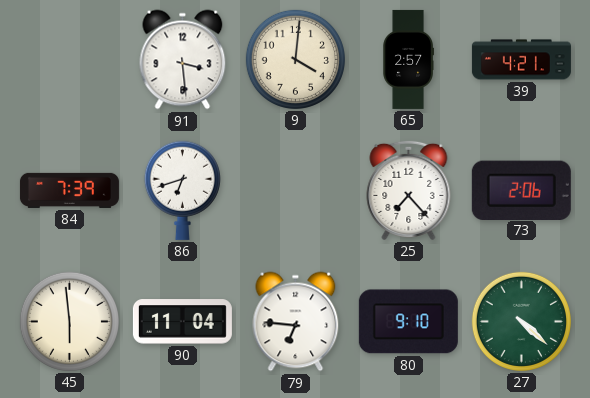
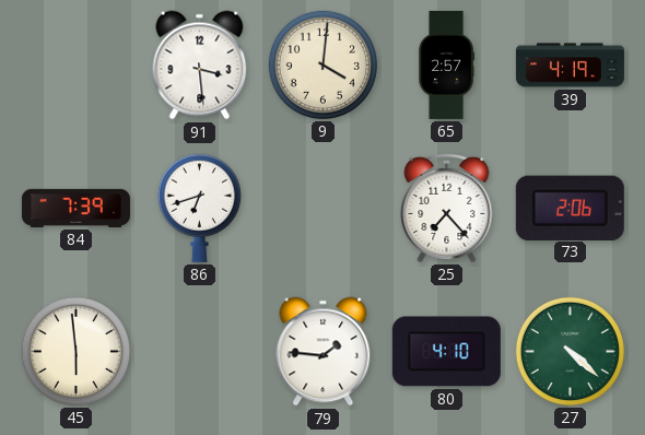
39: 4:21 -> 4:19 (570, 66)
90: 11:04 -> none (182, 322)
79: 6:46 -> 1:46 (324, 352)
80: 9:10 -> 4:10 (446, 352)
